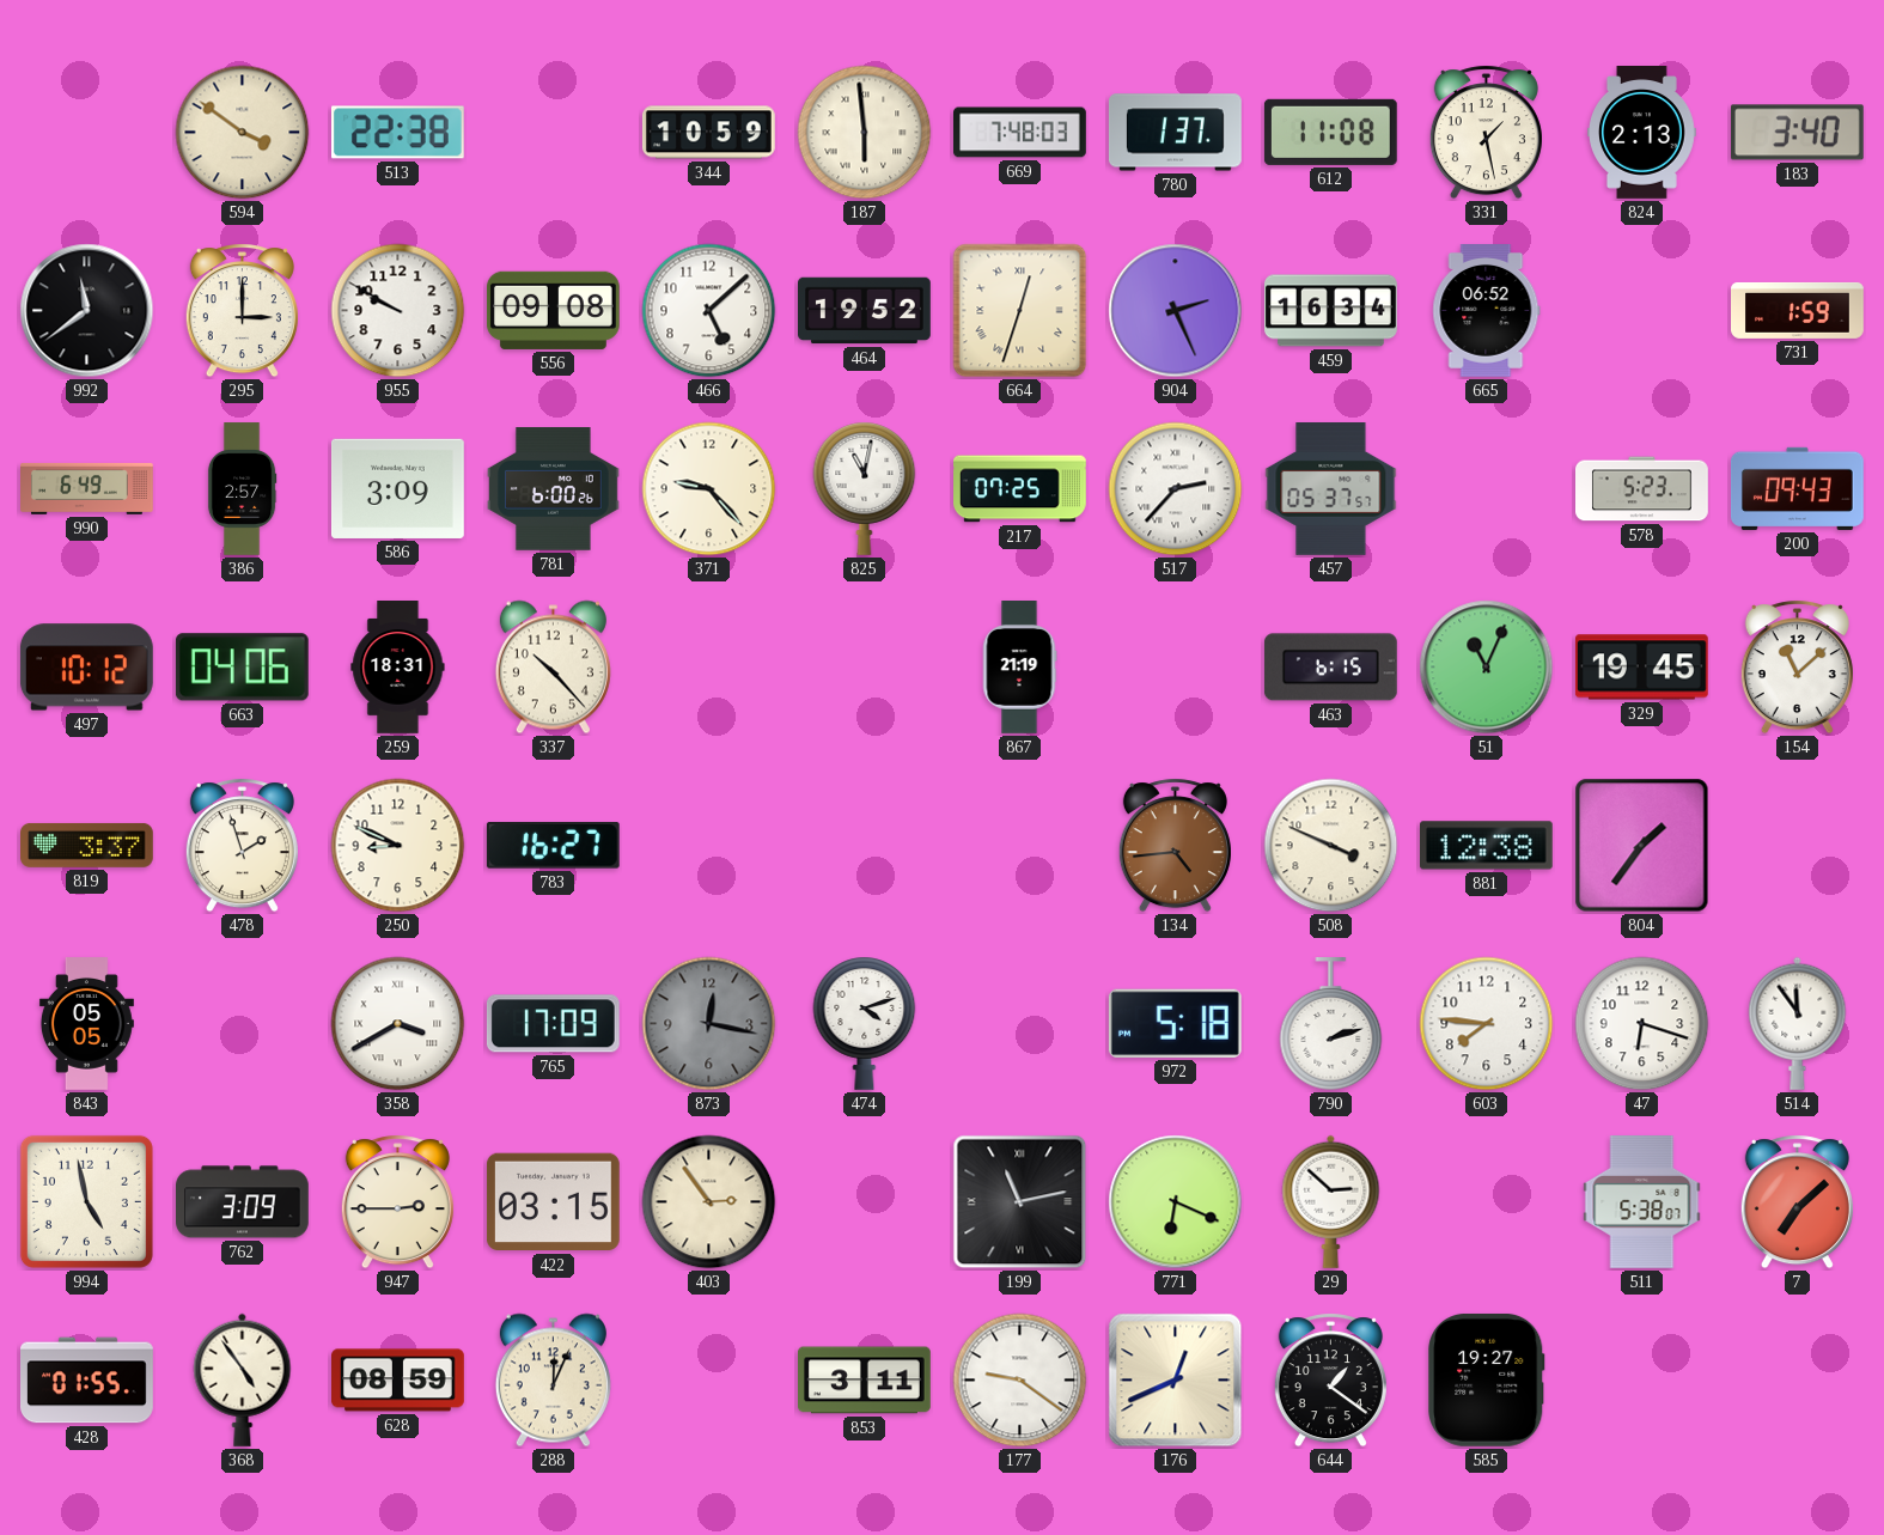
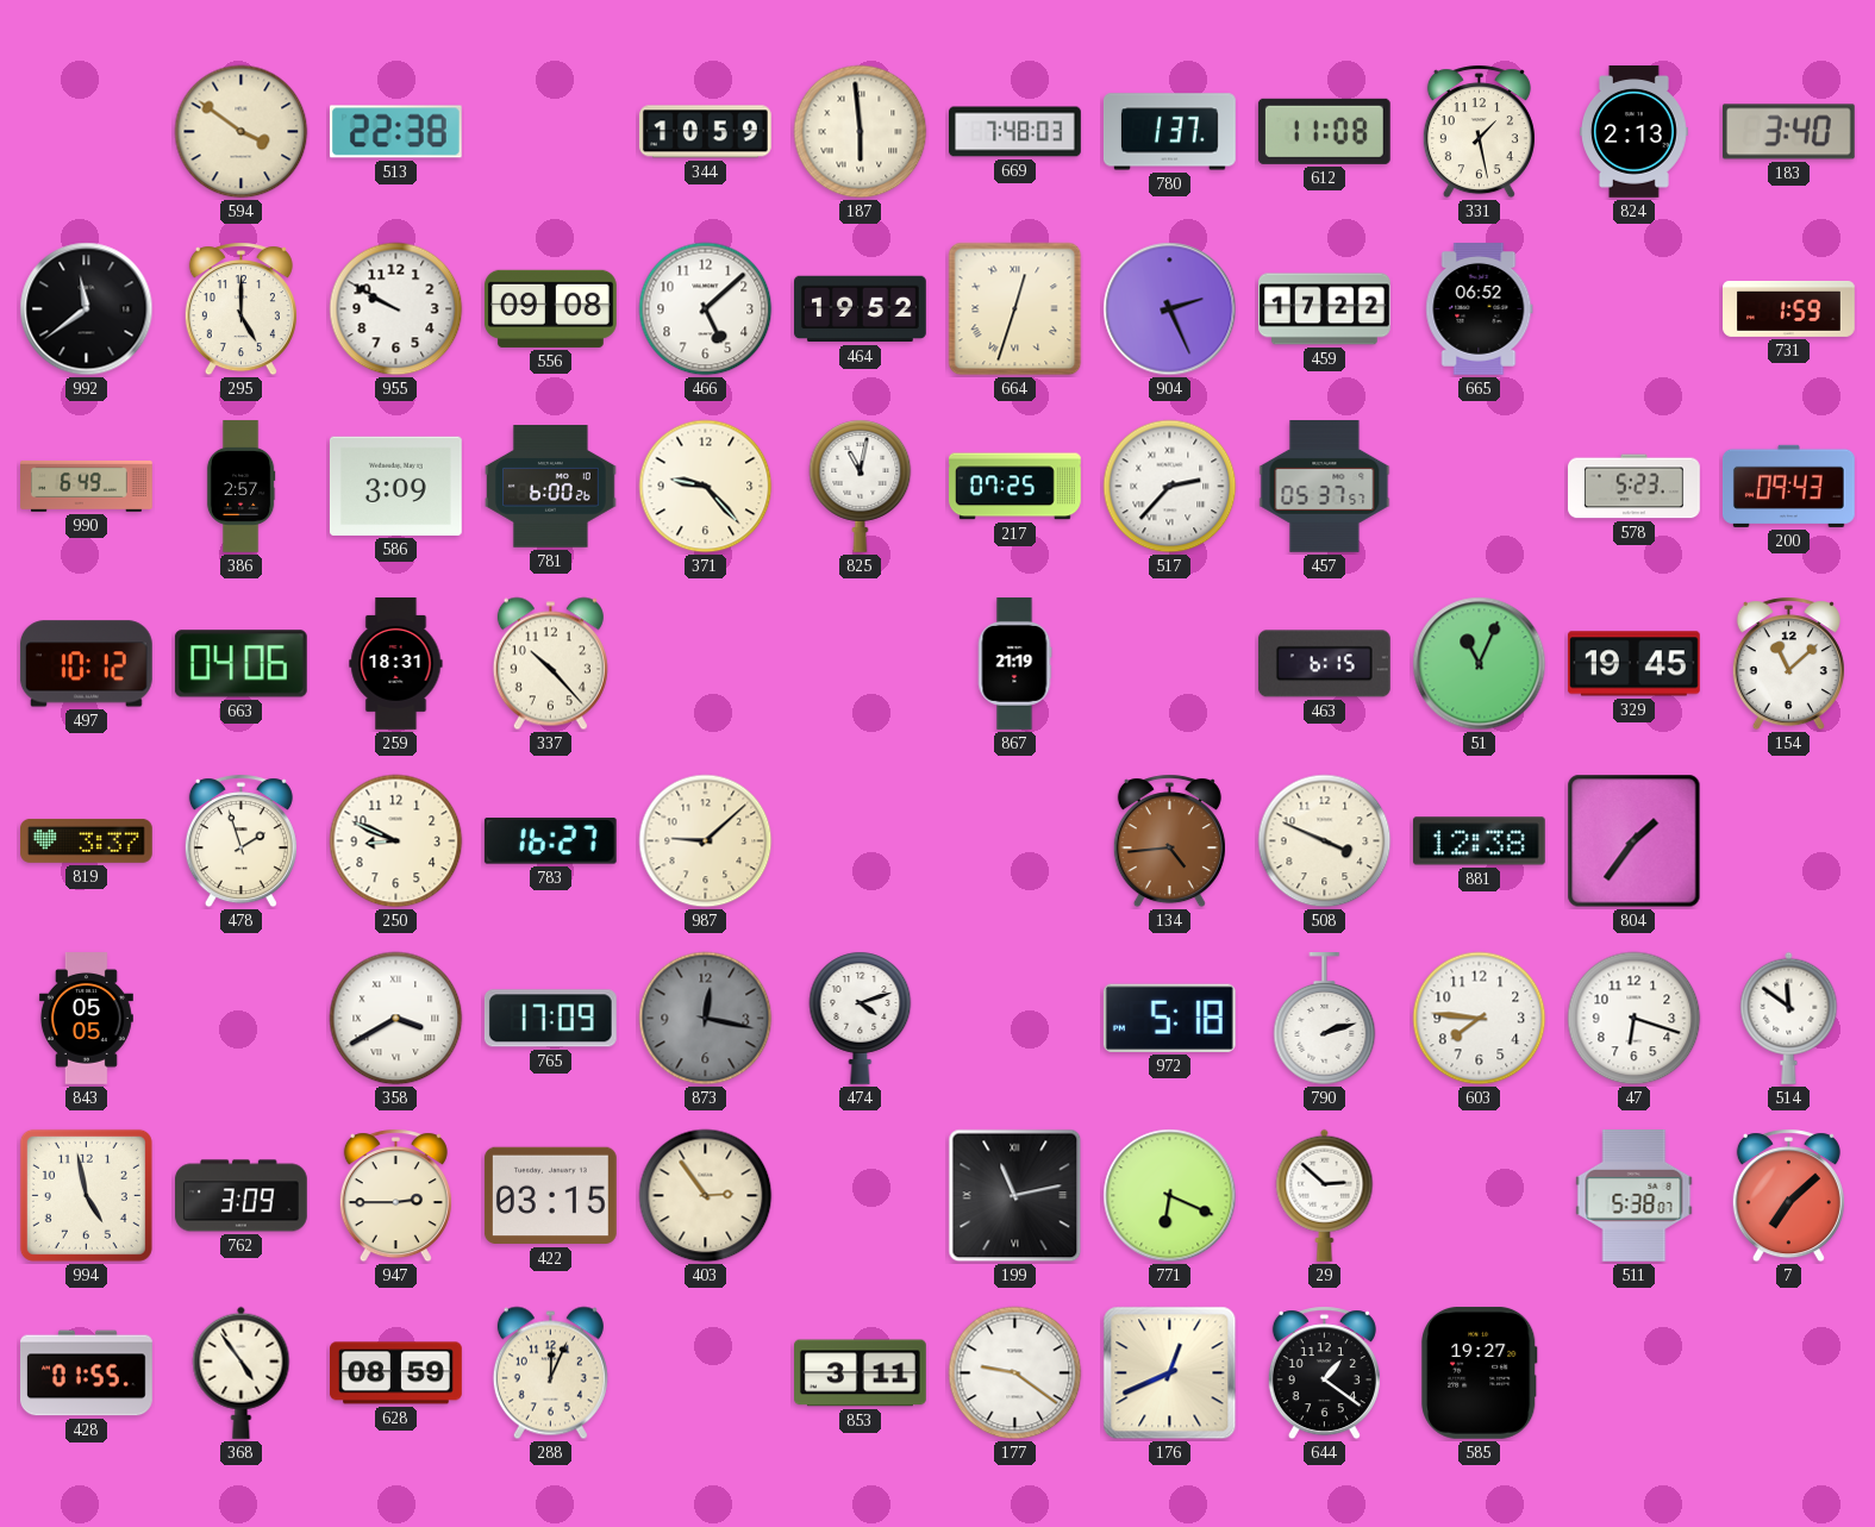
295: 3:00 -> 5:00 (240, 309)
459: 16:34 -> 17:22 (1325, 309)
987: none -> 9:08 (706, 841)
514: 11:54 -> 11:51 (1789, 1018)
